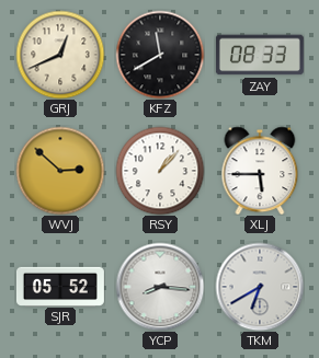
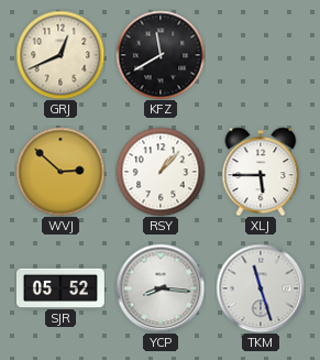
ZAY: 08:33 -> none (260, 55)
TKM: 6:40 -> 11:27 (261, 288)
